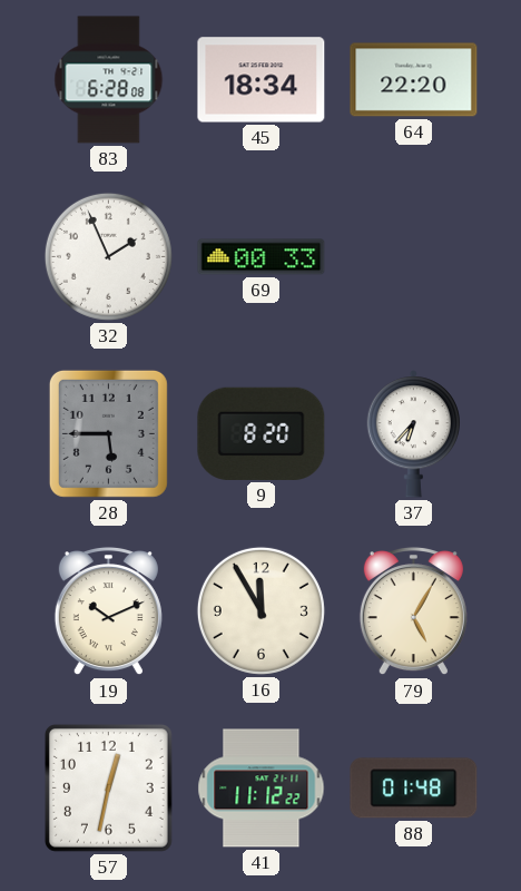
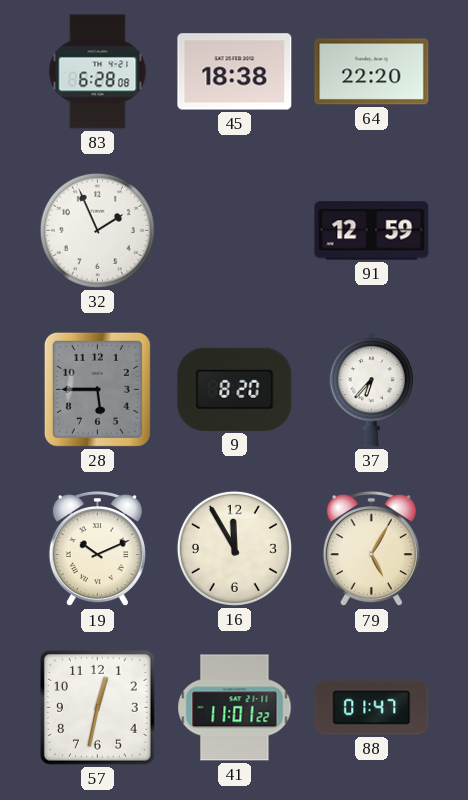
45: 18:34 -> 18:38 (235, 72)
69: 00:33 -> none (262, 257)
91: none -> 12:59 (372, 231)
41: 11:12 -> 11:01 (235, 708)
88: 01:48 -> 01:47 (372, 708)
